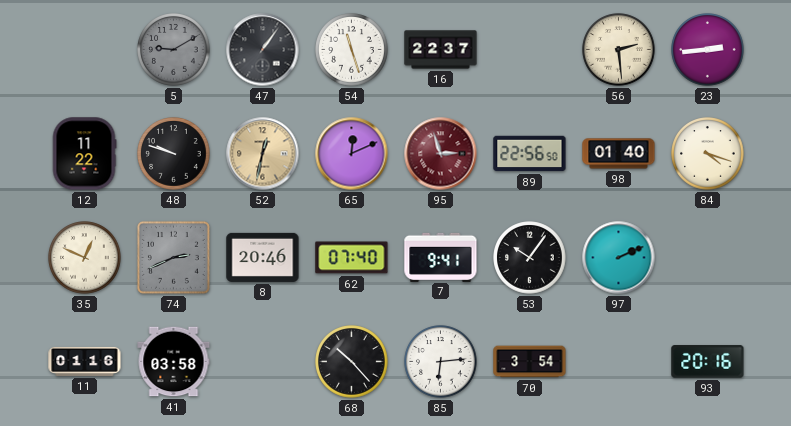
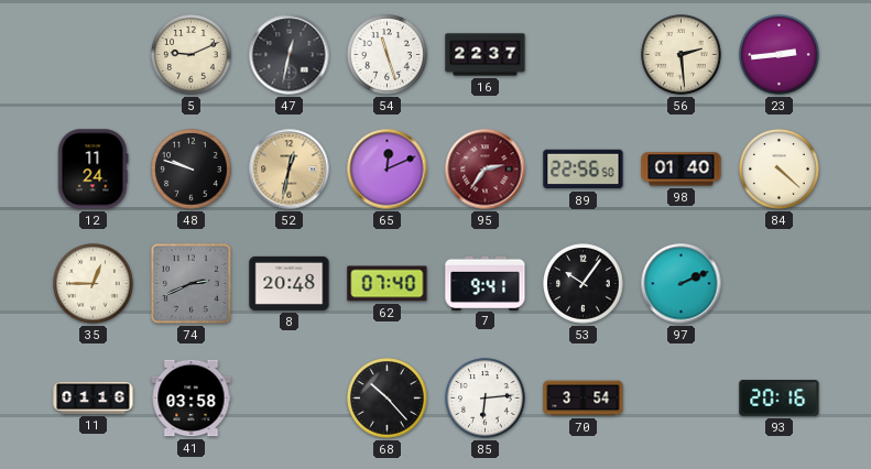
5: 9:10 -> 9:11 (192, 55)
5 dial: grey -> cream (192, 55)
47: 1:06 -> 12:32 (290, 55)
12: 11:22 -> 11:24 (92, 170)
95: 2:57 -> 2:36 (486, 170)
84: 4:18 -> 4:22 (780, 170)
35: 12:49 -> 12:45 (94, 284)
8: 20:46 -> 20:48 (290, 283)
